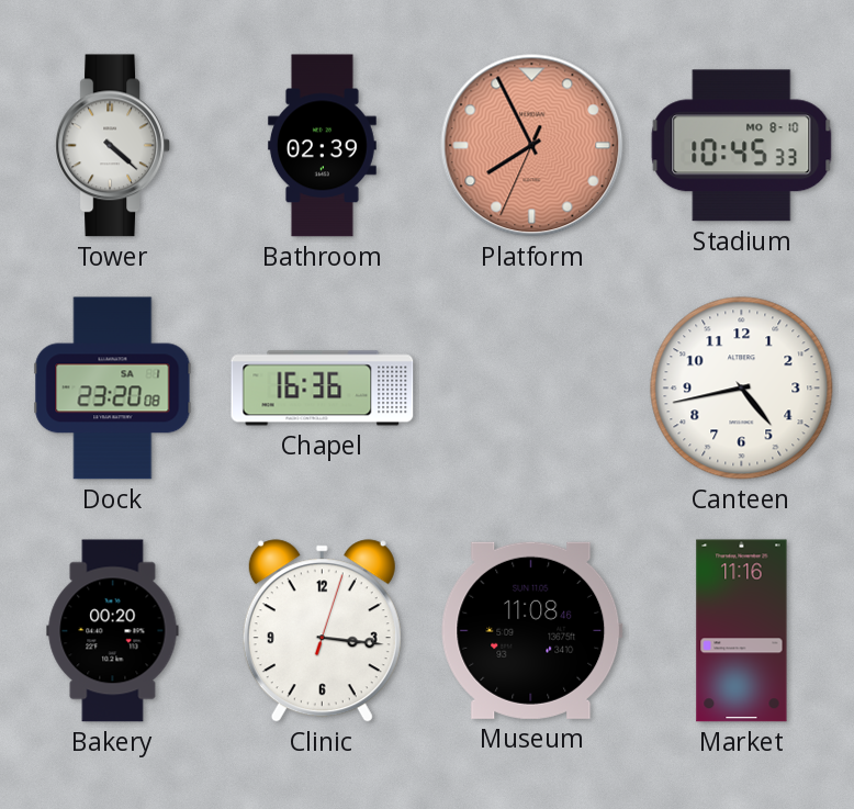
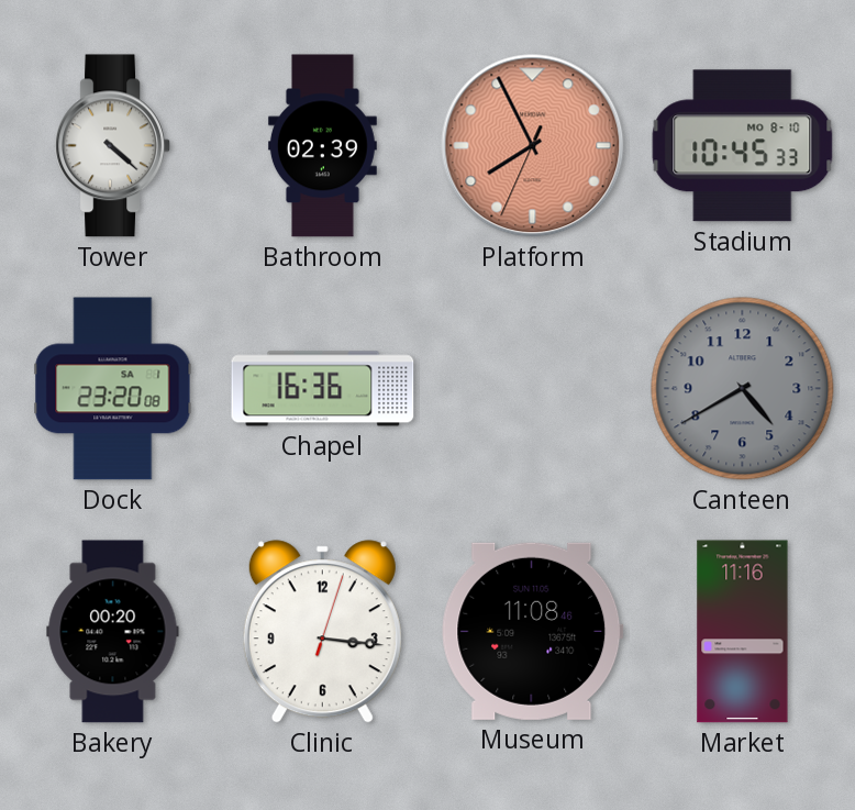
Canteen: 4:43 -> 4:40 (743, 389)
Canteen dial: white -> grey (743, 389)
